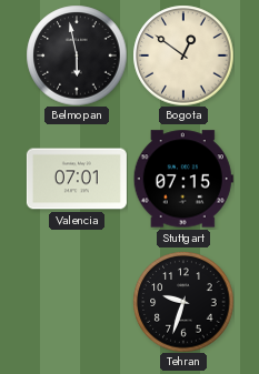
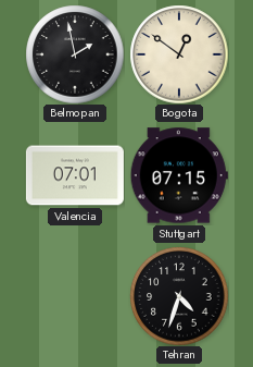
Belmopan: 5:58 -> 1:58 (75, 54)
Tehran: 9:33 -> 4:33 (179, 296)
